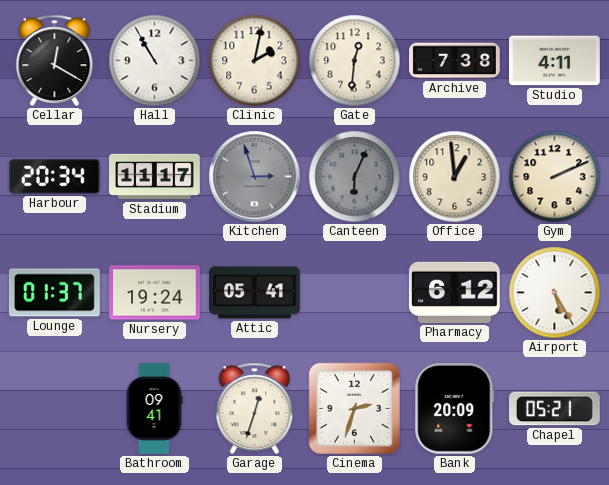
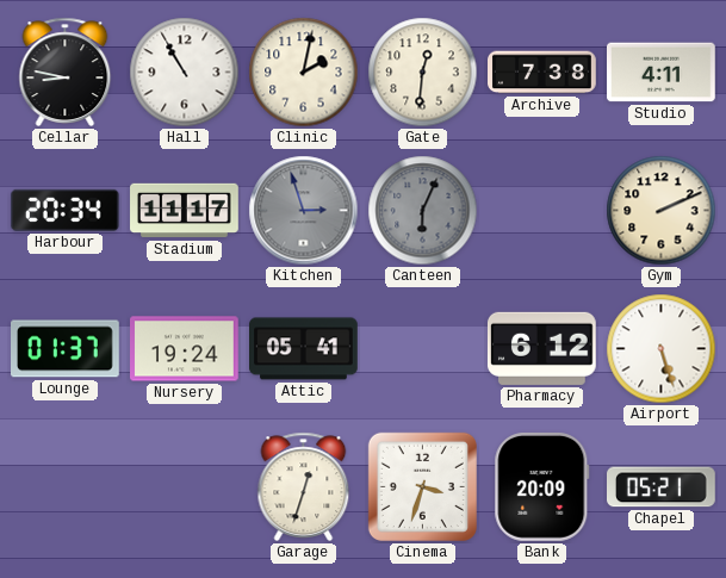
Cellar: 12:20 -> 8:47 (66, 72)
Office: 12:59 -> none (455, 177)
Airport: 5:25 -> 5:27 (662, 349)
Bathroom: 09:41 -> none (154, 409)
Cinema: 2:33 -> 3:33 (422, 486)
